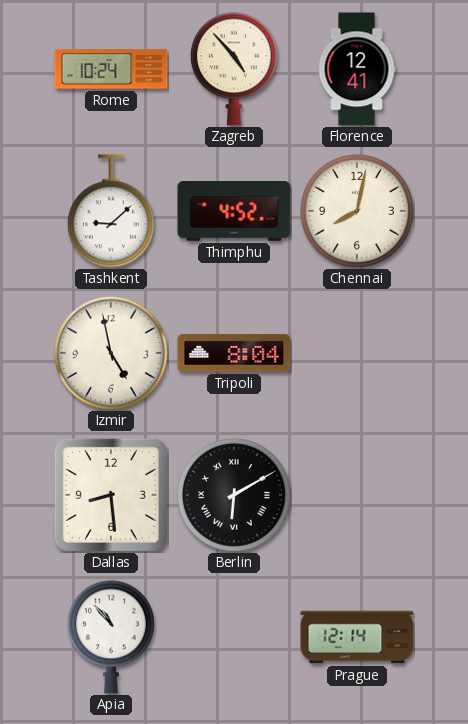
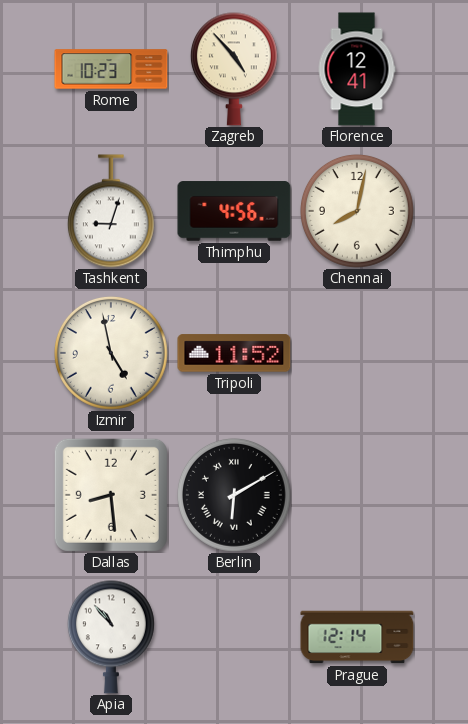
Rome: 10:24 -> 10:23 (111, 69)
Tashkent: 9:08 -> 9:03 (111, 211)
Thimphu: 4:52 -> 4:56 (234, 211)
Tripoli: 8:04 -> 11:52 (234, 353)
